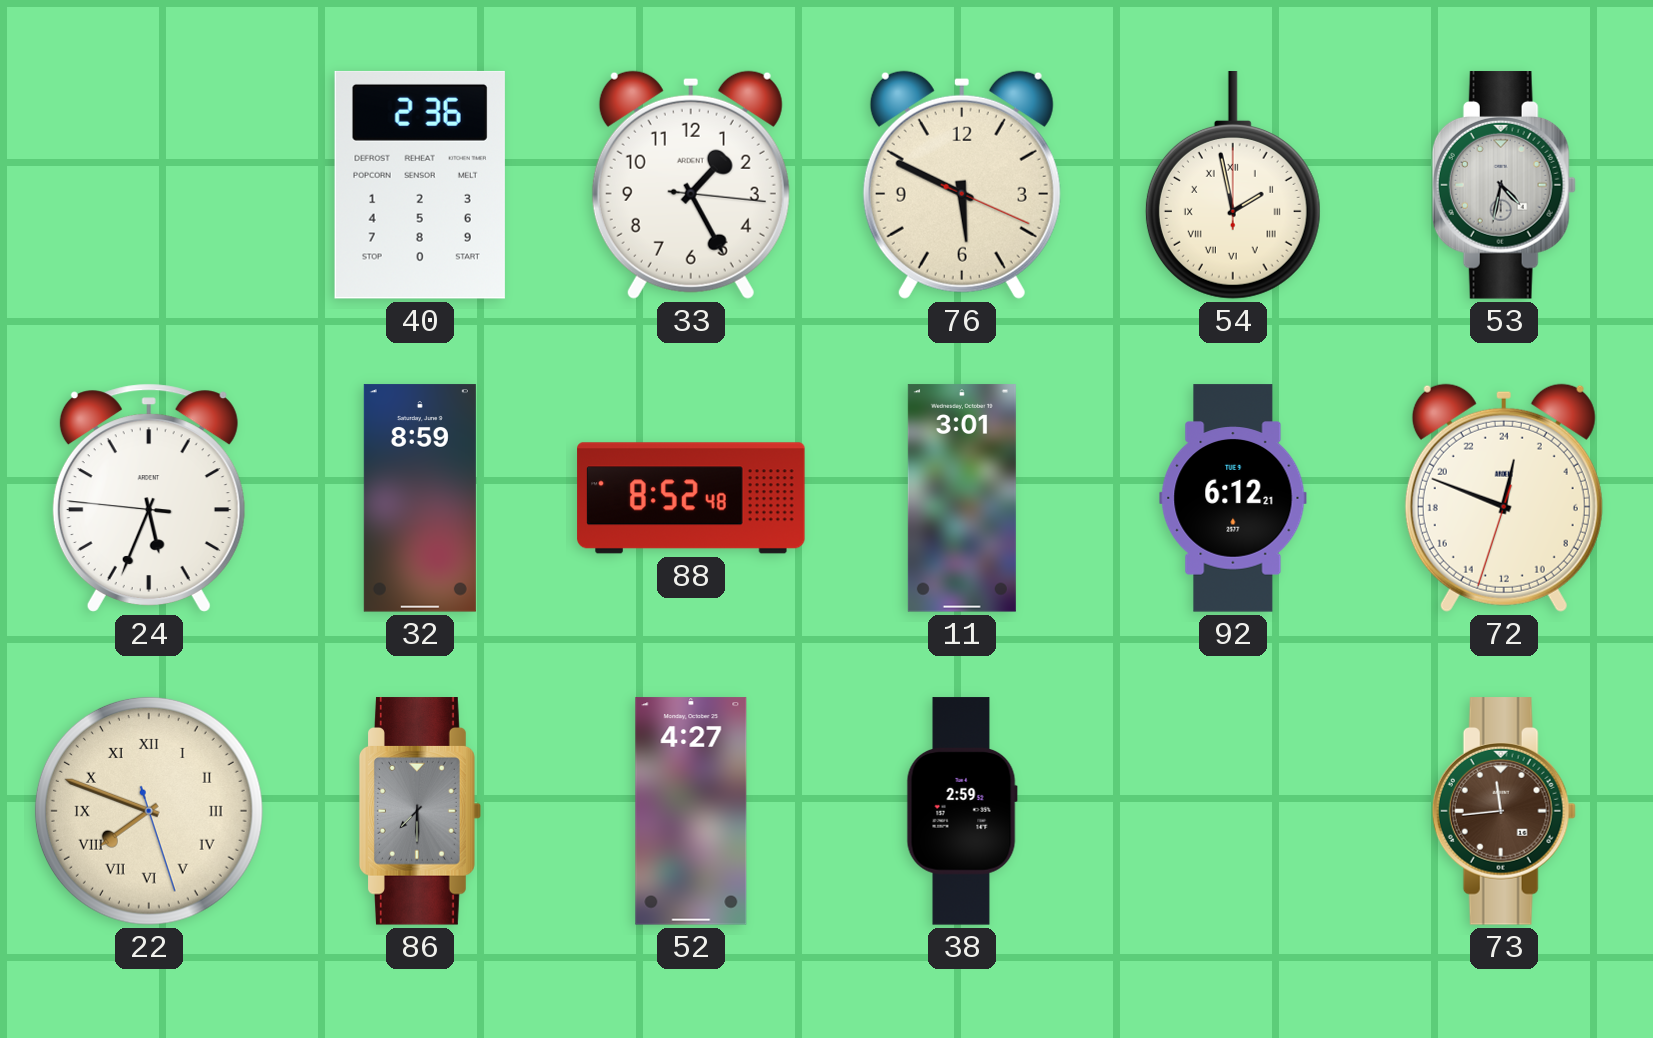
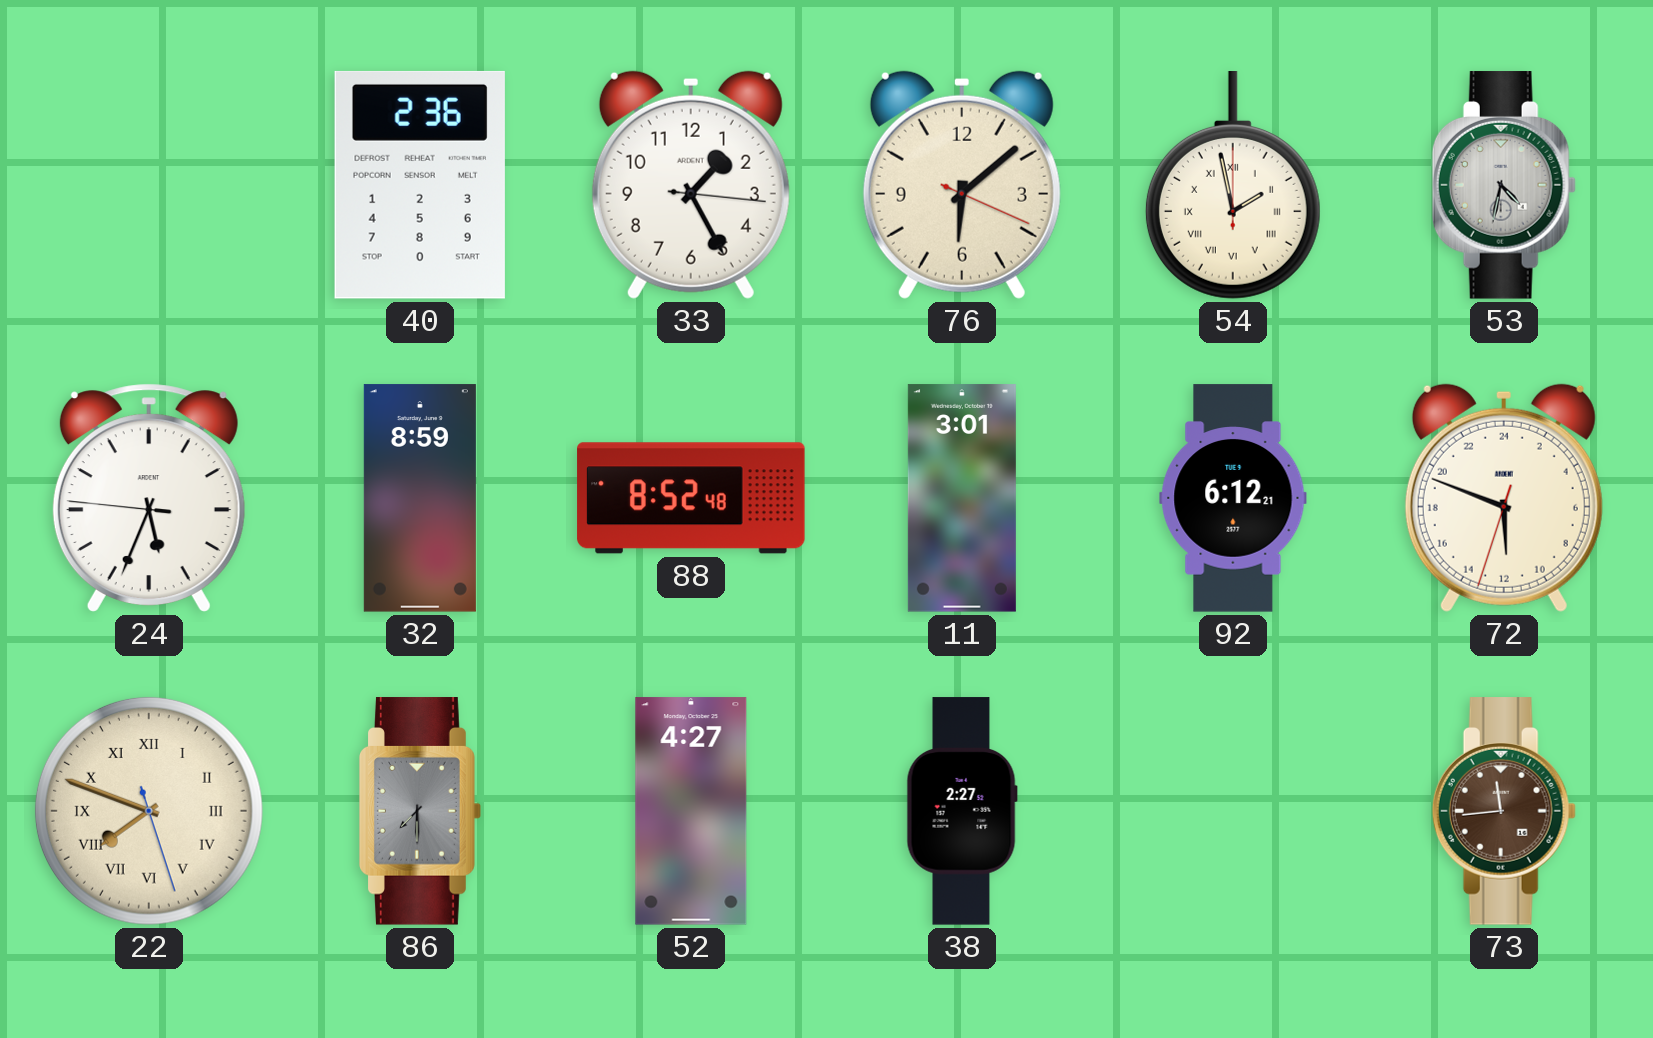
76: 5:49 -> 6:08 (962, 185)
72: 0:48 -> 11:48 (1504, 498)
38: 2:59 -> 2:27 (962, 811)
